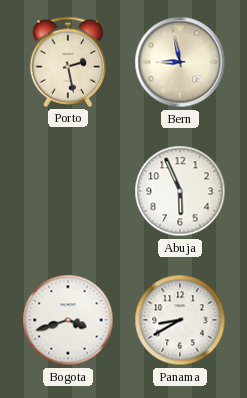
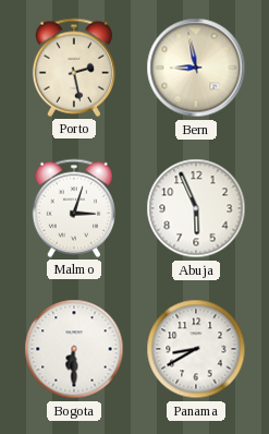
Malmo: none -> 3:03 (74, 208)
Bogota: 3:42 -> 6:30 (74, 349)
